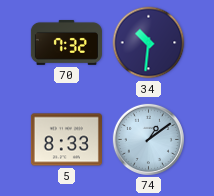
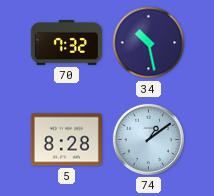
34: 10:31 -> 10:28 (149, 43)
5: 8:33 -> 8:28 (66, 140)
